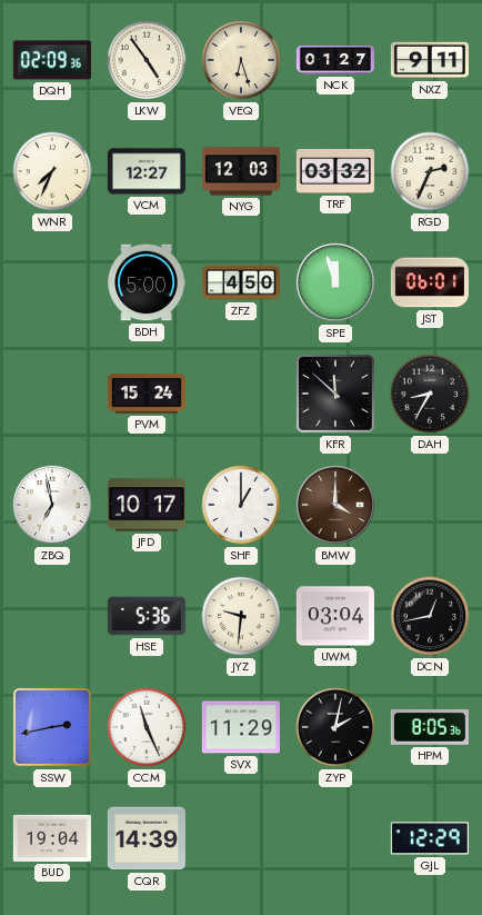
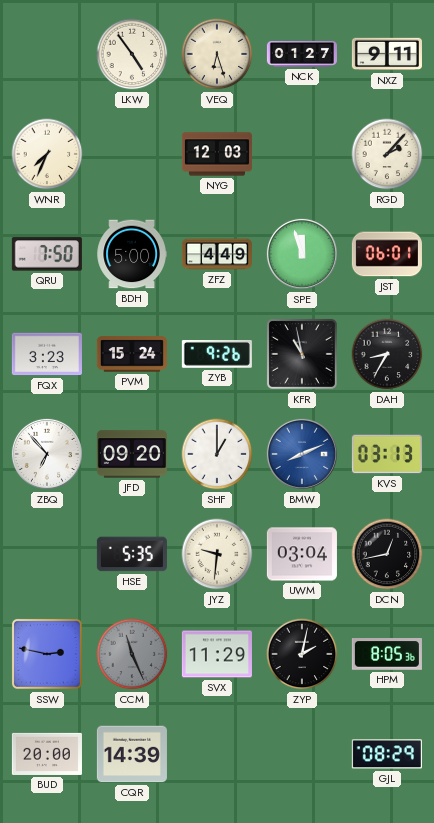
DQH: 02:09 -> none (52, 60)
VCM: 12:27 -> none (147, 171)
TRF: 03:32 -> none (335, 171)
RGD: 2:34 -> 2:07 (387, 154)
QRU: none -> 7:50 (47, 254)
ZFZ: 4:50 -> 4:49 (217, 254)
FQX: none -> 3:23 (47, 354)
ZYB: none -> 9:26 (217, 355)
KFR: 11:52 -> 10:58 (302, 354)
ZBQ: 6:58 -> 6:53 (47, 454)
JFD: 10:17 -> 09:20 (132, 454)
BMW: 4:00 -> 8:11 (302, 454)
BMW dial: brown -> blue (302, 454)
KVS: none -> 03:13 (387, 454)
HSE: 5:36 -> 5:35 (132, 554)
SSW: 2:43 -> 2:47 (47, 654)
CCM dial: white -> grey (132, 654)
BUD: 19:04 -> 20:00 (47, 754)
GJL: 12:29 -> 08:29 (387, 754)
